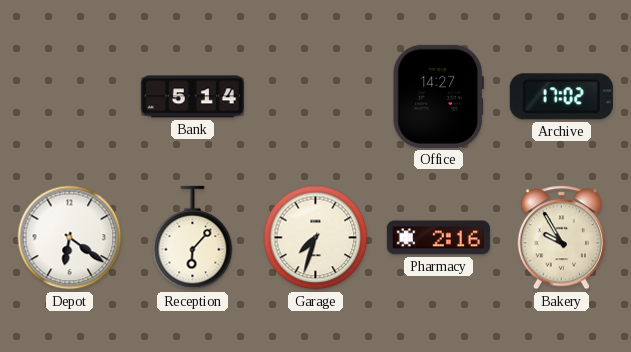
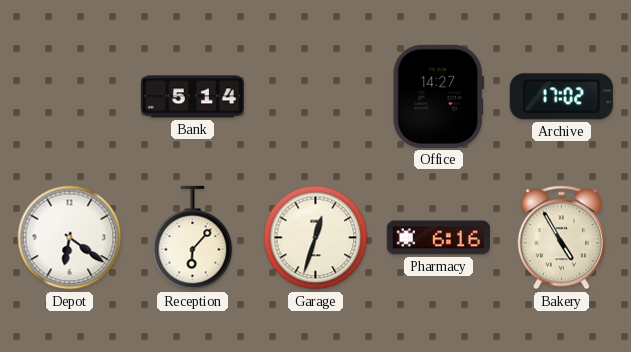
Garage: 7:33 -> 12:33 (316, 238)
Pharmacy: 2:16 -> 6:16 (438, 238)
Bakery: 9:55 -> 4:55 (561, 238)
